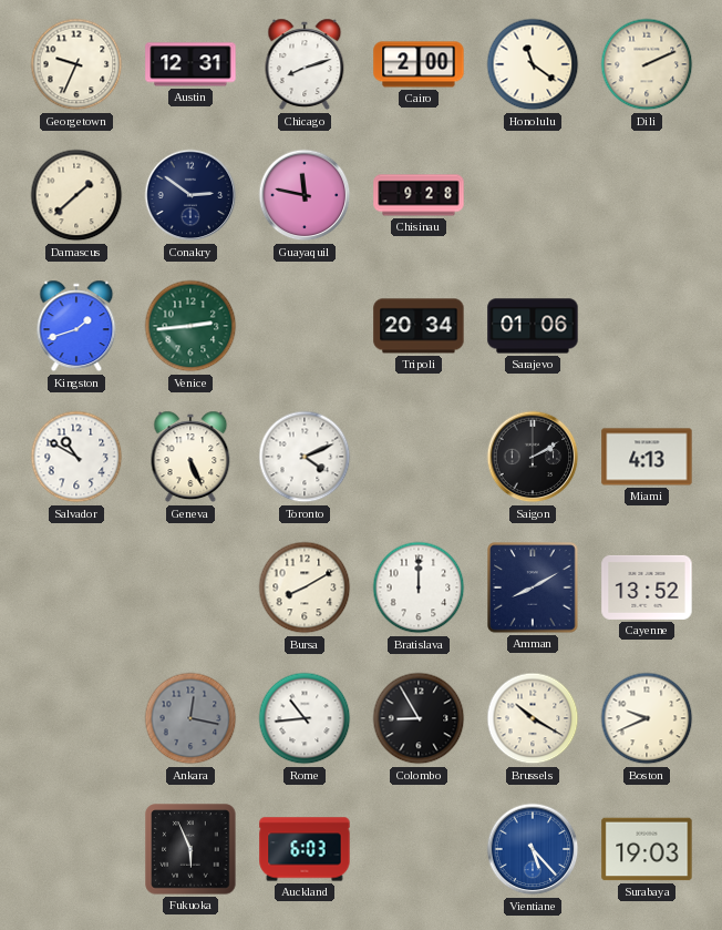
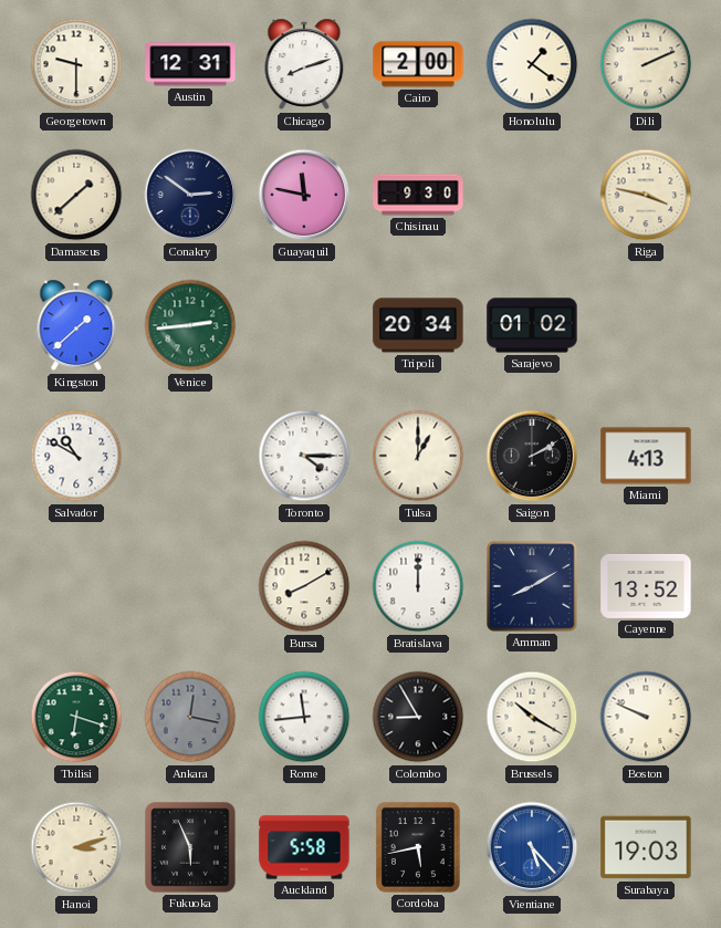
Georgetown: 9:34 -> 9:30 (76, 64)
Honolulu: 11:21 -> 1:21 (532, 64)
Chisinau: 9:28 -> 9:30 (418, 195)
Riga: none -> 3:47 (646, 195)
Kingston: 1:42 -> 1:38 (76, 325)
Sarajevo: 01:06 -> 01:02 (532, 325)
Geneva: 5:26 -> none (190, 457)
Toronto: 4:11 -> 4:15 (304, 456)
Tulsa: none -> 1:00 (418, 456)
Tbilisi: none -> 6:18 (76, 717)
Rome: 10:44 -> 11:44 (304, 717)
Boston: 9:41 -> 9:49 (646, 717)
Hanoi: none -> 3:12 (76, 847)
Auckland: 6:03 -> 5:58 (304, 847)
Cordoba: none -> 5:43 (418, 847)
